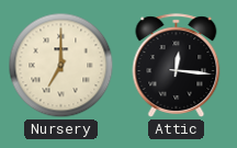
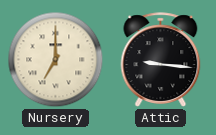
Attic: 12:16 -> 9:16 (161, 60)
